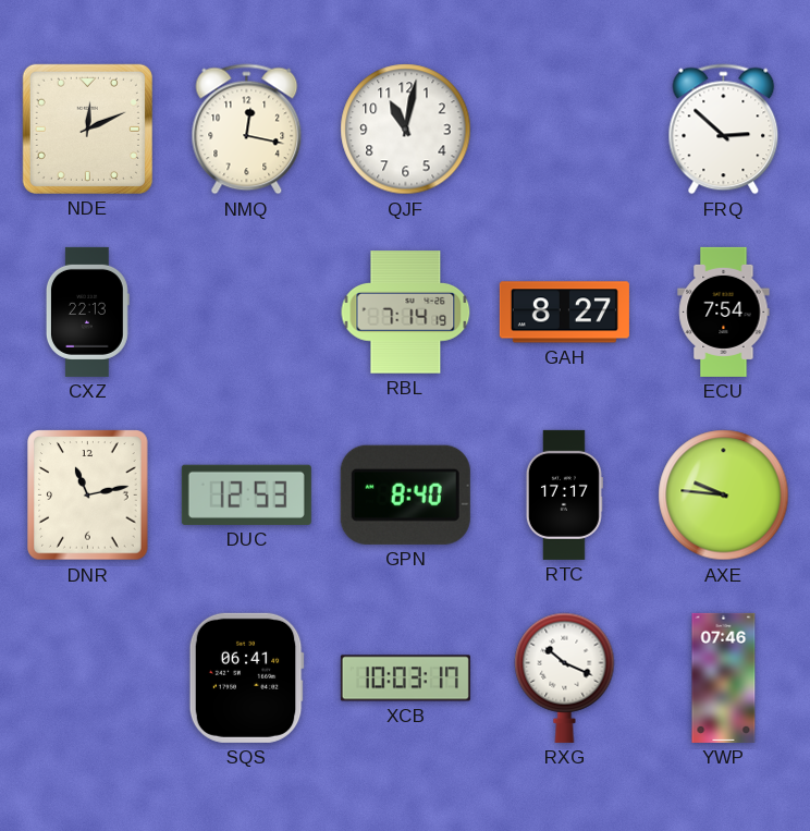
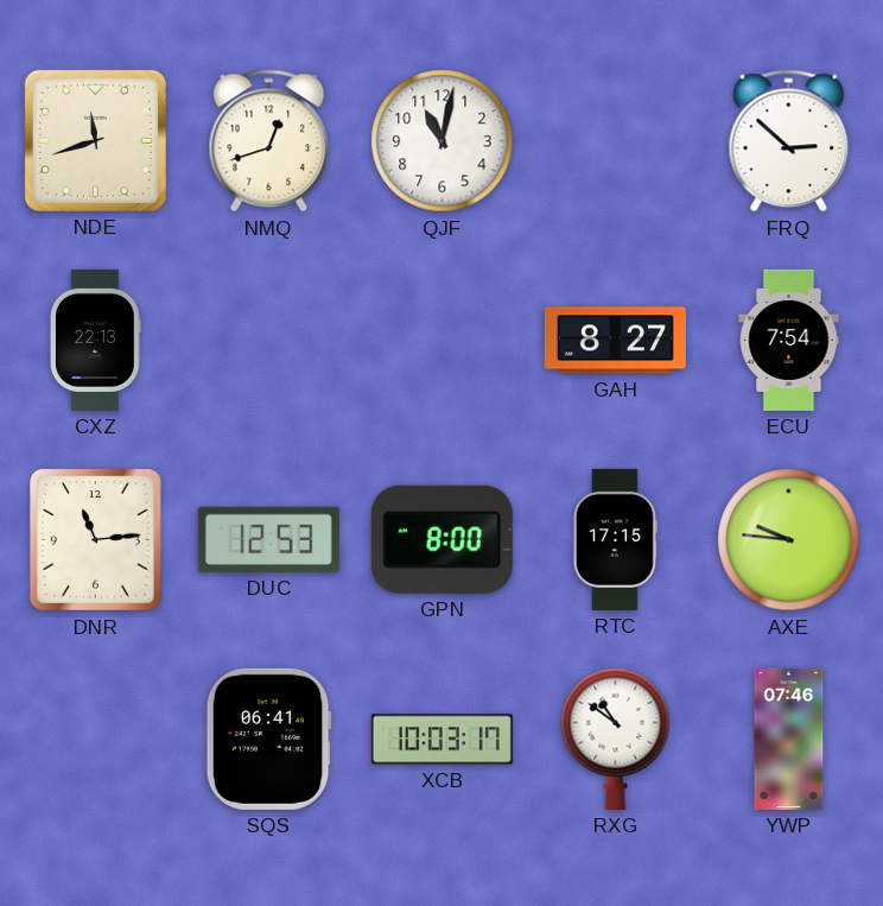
NDE: 12:11 -> 11:42 (95, 140)
NMQ: 12:17 -> 12:42 (269, 141)
RBL: 7:14 -> none (406, 313)
DNR: 11:13 -> 11:14 (96, 540)
GPN: 8:40 -> 8:00 (441, 539)
RTC: 17:17 -> 17:15 (615, 539)
RXG: 10:19 -> 10:51 (616, 739)
